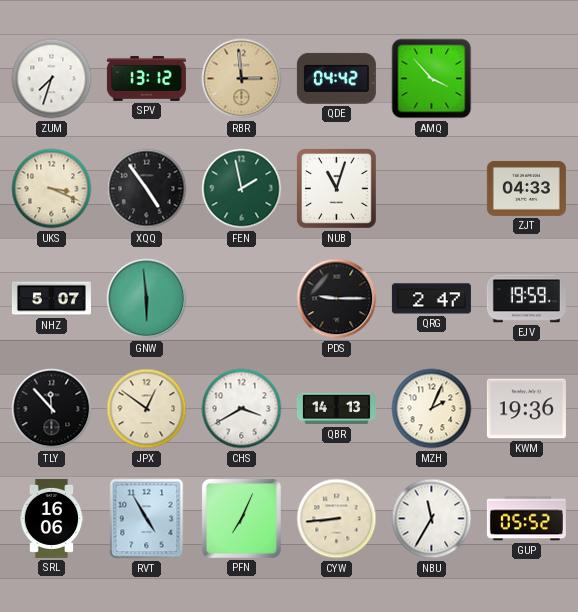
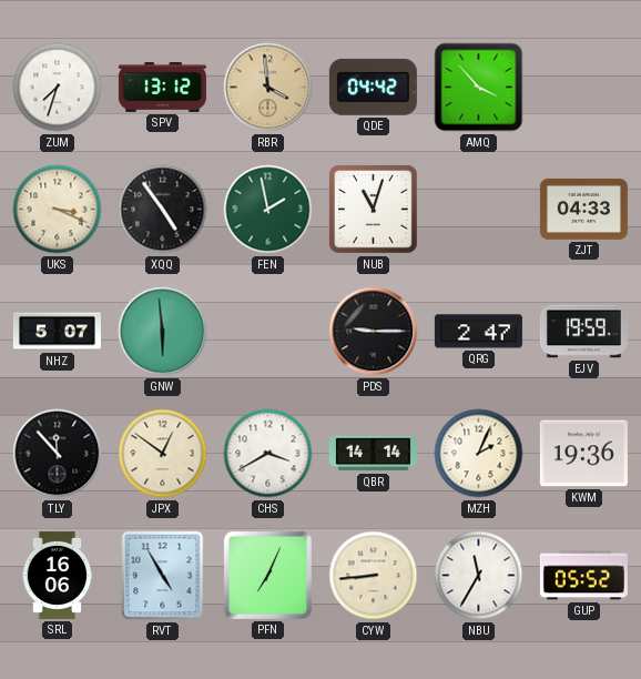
RBR: 2:59 -> 3:59 (268, 88)
QBR: 14:13 -> 14:14 (373, 454)
